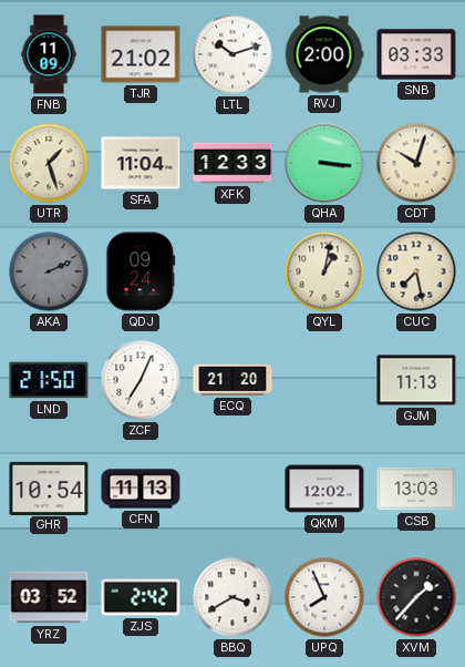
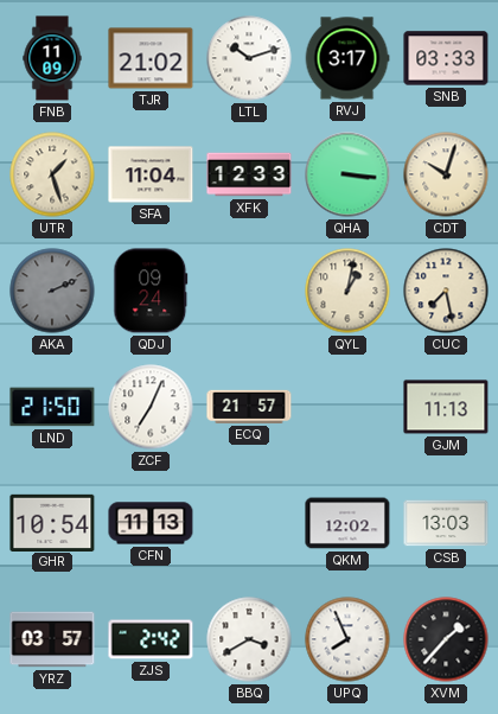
RVJ: 2:00 -> 3:17 (347, 58)
ECQ: 21:20 -> 21:57 (249, 407)
YRZ: 03:52 -> 03:57 (52, 639)
